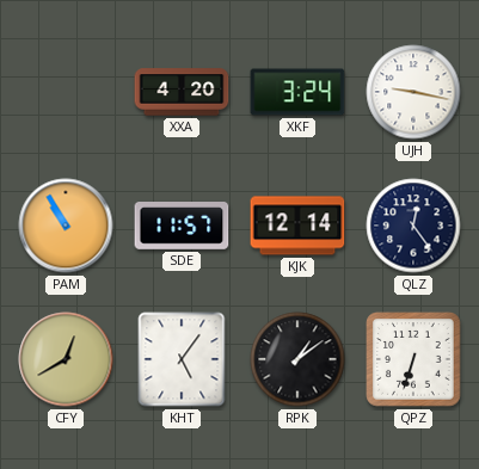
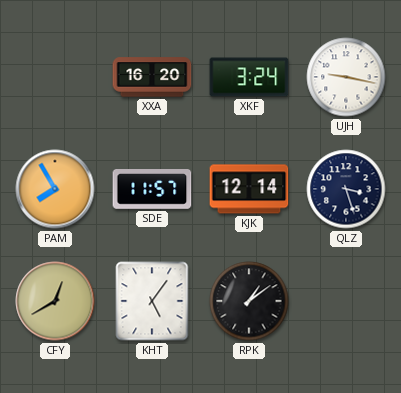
XXA: 4:20 -> 16:20 (152, 77)
PAM: 10:55 -> 7:55 (55, 189)
QLZ: 12:24 -> 3:27 (346, 189)
QPZ: 6:33 -> none (413, 359)
